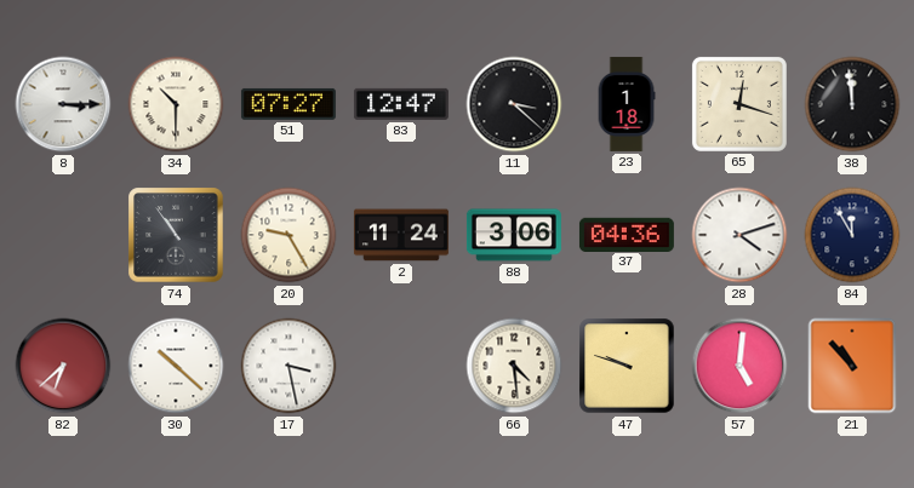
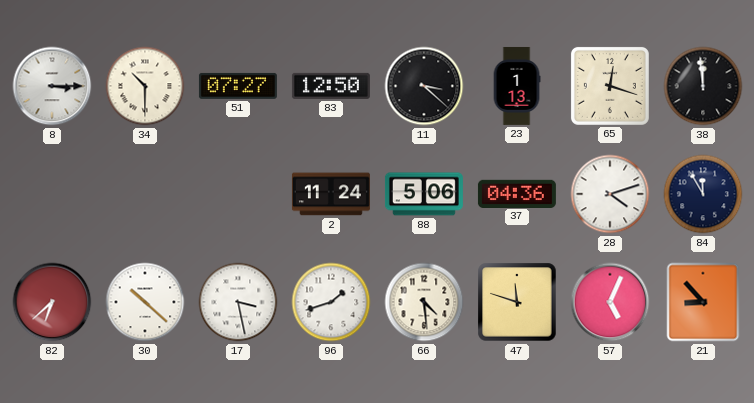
83: 12:47 -> 12:50 (331, 86)
23: 1:18 -> 1:13 (517, 86)
74: 10:54 -> none (176, 235)
20: 9:25 -> none (289, 235)
88: 3:06 -> 5:06 (424, 194)
96: none -> 1:42 (331, 302)
47: 9:48 -> 11:48 (517, 302)
57: 5:01 -> 5:04 (610, 302)
21: 10:53 -> 8:53 (703, 302)
